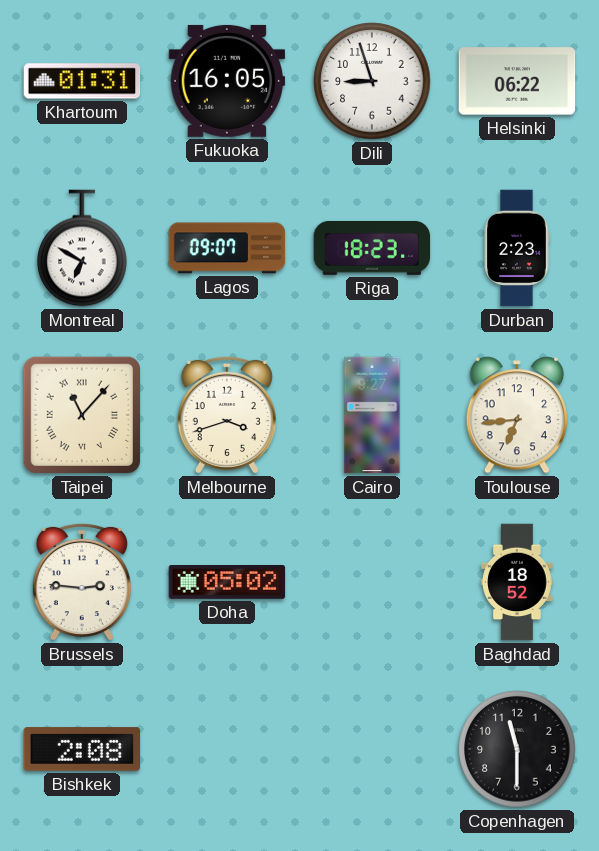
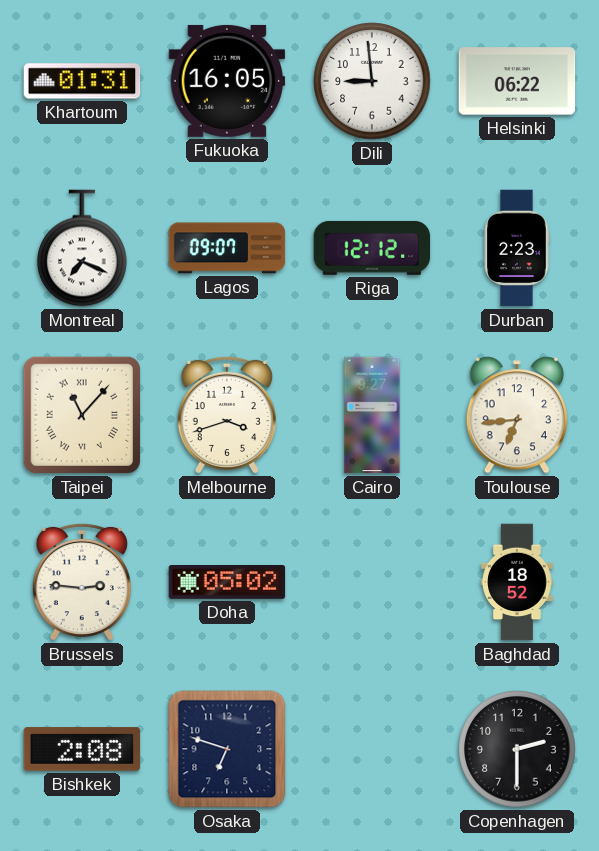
Dili: 8:57 -> 8:59 (372, 81)
Montreal: 6:50 -> 7:19 (82, 248)
Riga: 18:23 -> 12:12 (372, 248)
Osaka: none -> 6:48 (227, 749)
Copenhagen: 11:30 -> 2:30 (517, 749)
